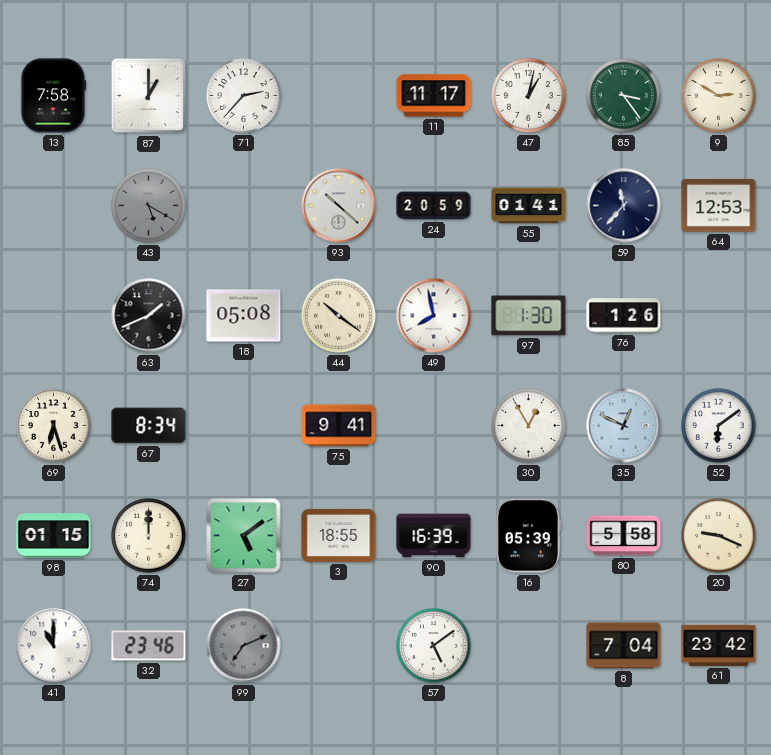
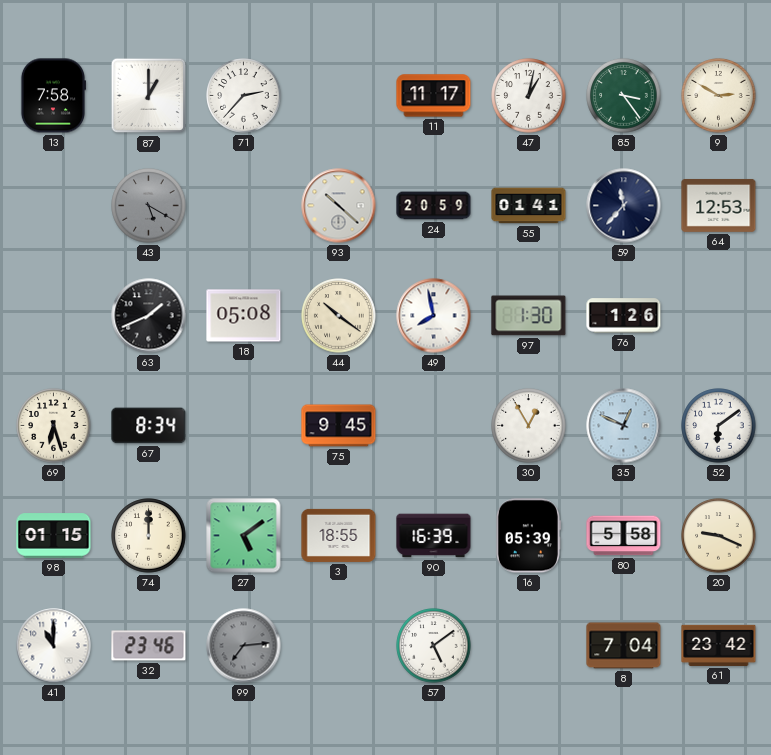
75: 9:41 -> 9:45 (339, 426)
99: 7:11 -> 7:14 (244, 646)
